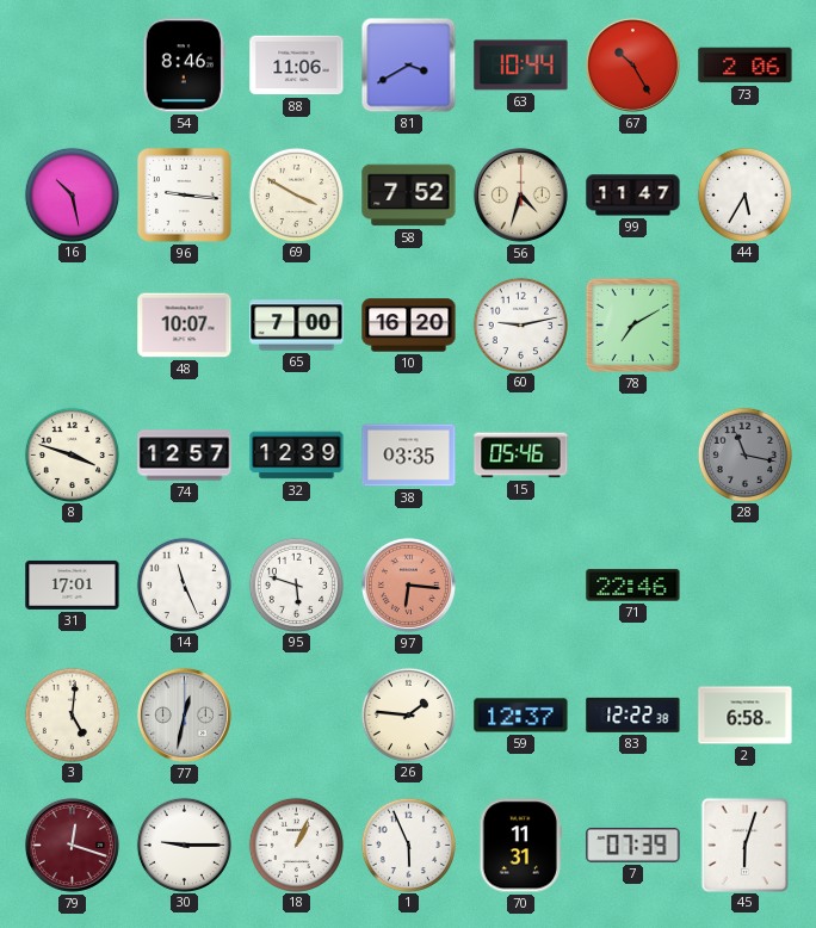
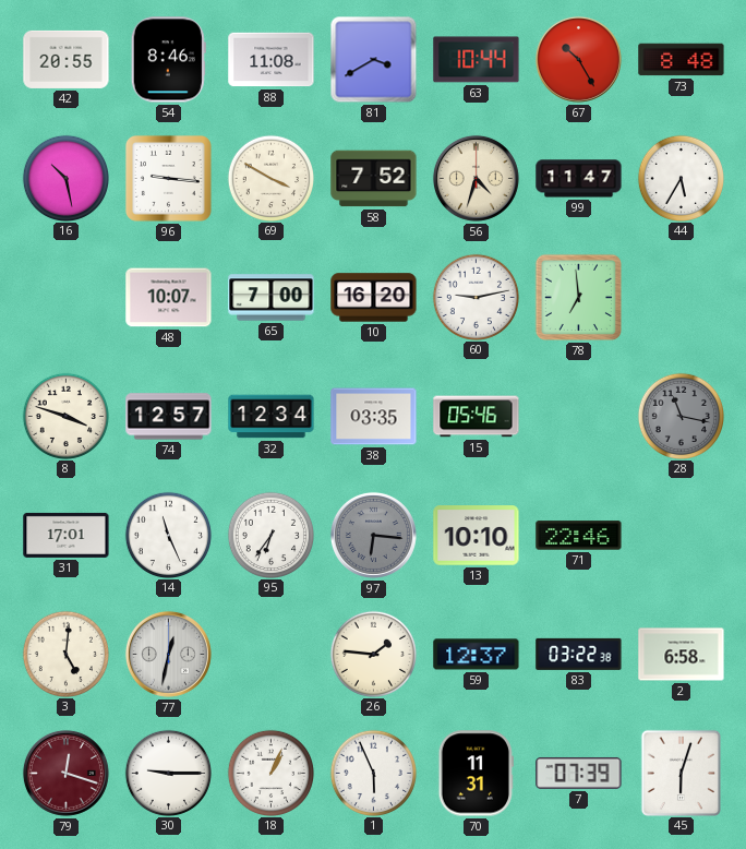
42: none -> 20:55 (67, 59)
88: 11:06 -> 11:08 (272, 60)
73: 2:06 -> 8:48 (682, 60)
78: 7:10 -> 6:59 (579, 298)
32: 12:39 -> 12:34 (272, 417)
95: 5:48 -> 6:36 (270, 535)
97 dial: salmon -> grey (373, 535)
13: none -> 10:10 (477, 536)
83: 12:22 -> 03:22 (579, 654)
